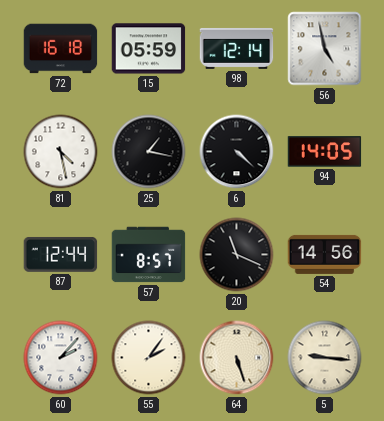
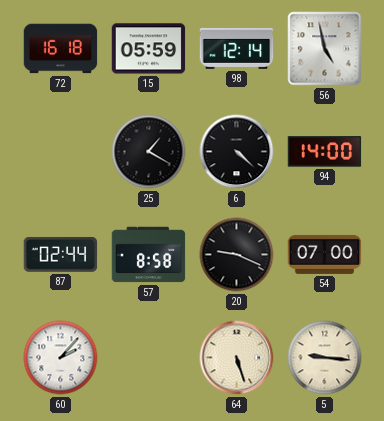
81: 4:28 -> none (61, 152)
25: 1:17 -> 1:20 (149, 152)
94: 14:05 -> 14:00 (325, 152)
87: 12:44 -> 02:44 (61, 254)
57: 8:57 -> 8:58 (149, 255)
20: 11:19 -> 9:19 (237, 255)
54: 14:56 -> 07:00 (325, 254)
55: 2:06 -> none (149, 358)
